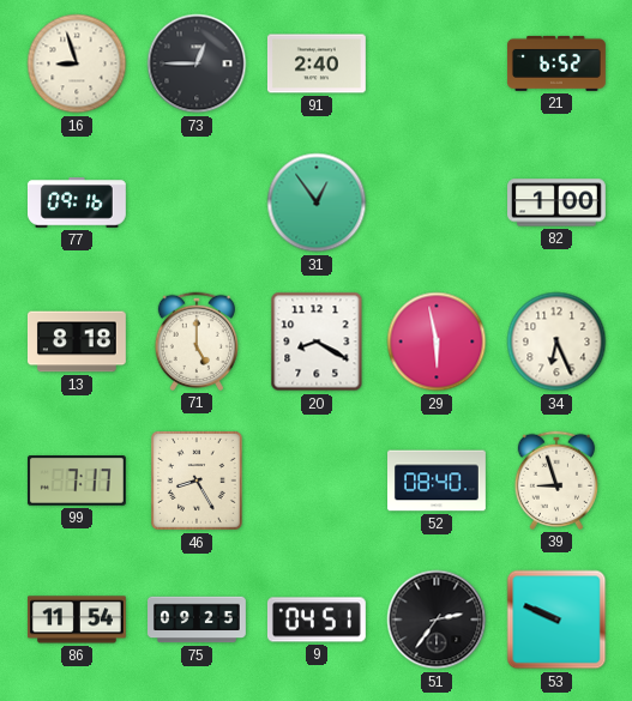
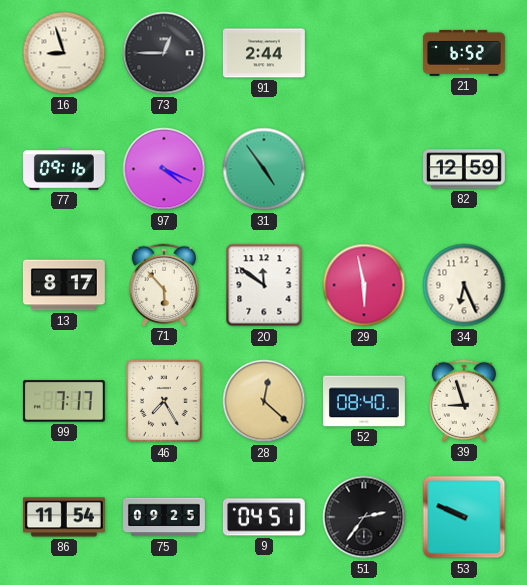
91: 2:40 -> 2:44 (264, 53)
97: none -> 4:19 (164, 169)
31: 12:54 -> 4:54 (264, 169)
82: 1:00 -> 12:59 (465, 169)
13: 8:18 -> 8:17 (64, 285)
71: 5:00 -> 5:53 (163, 285)
20: 8:20 -> 11:51 (264, 285)
46: 8:25 -> 7:25 (165, 402)
28: none -> 12:22 (264, 401)
